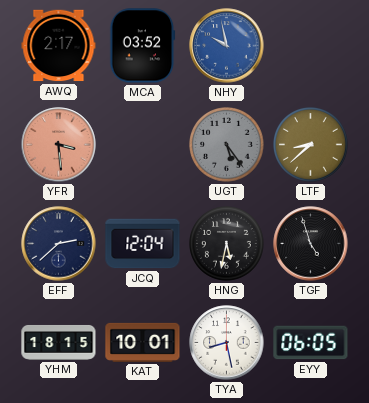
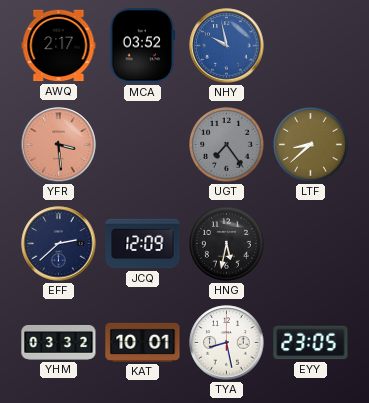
UGT: 5:24 -> 7:24 (227, 145)
JCQ: 12:04 -> 12:09 (143, 244)
TGF: 4:57 -> none (311, 244)
YHM: 18:15 -> 03:32 (59, 342)
EYY: 06:05 -> 23:05 (311, 343)
